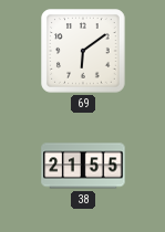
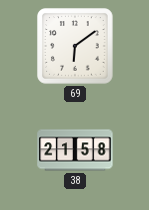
38: 21:55 -> 21:58 (75, 150)
